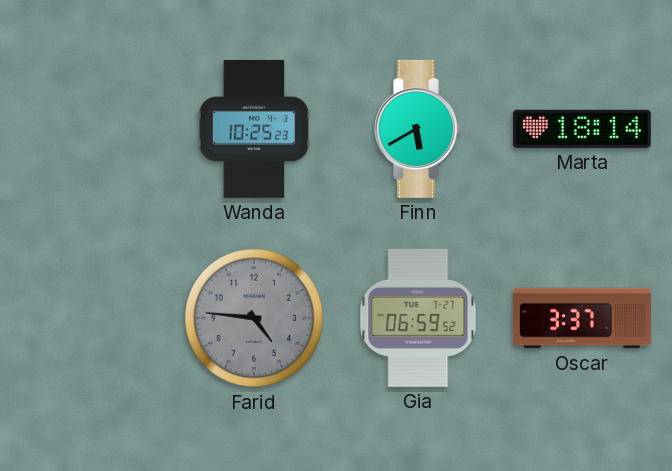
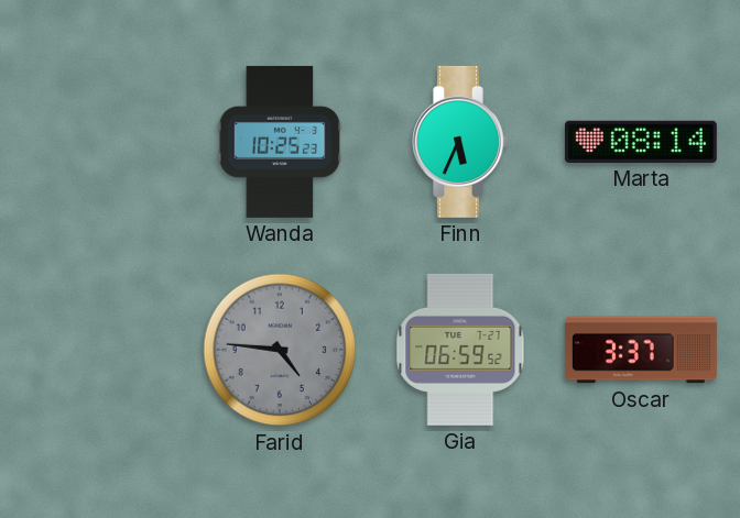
Finn: 5:40 -> 5:34 (460, 142)
Marta: 18:14 -> 08:14 (641, 142)
